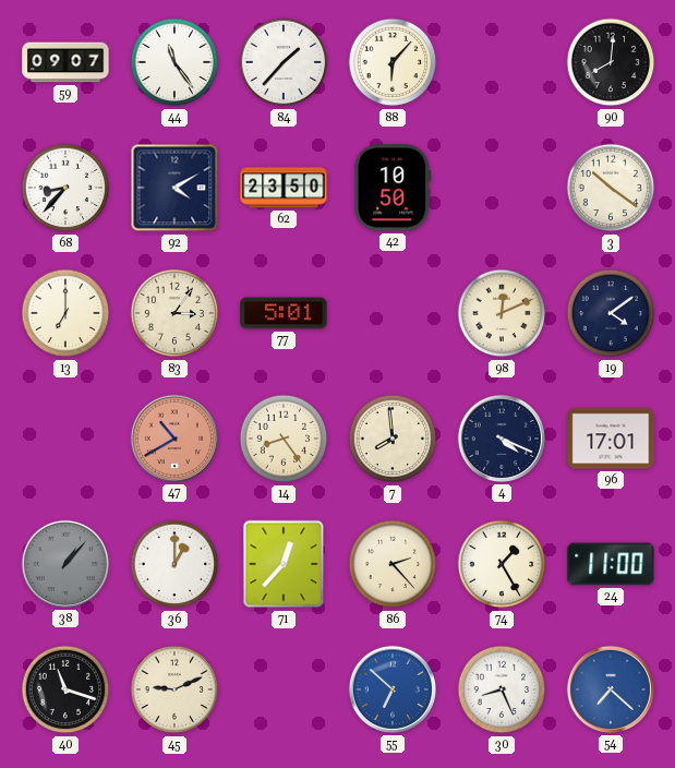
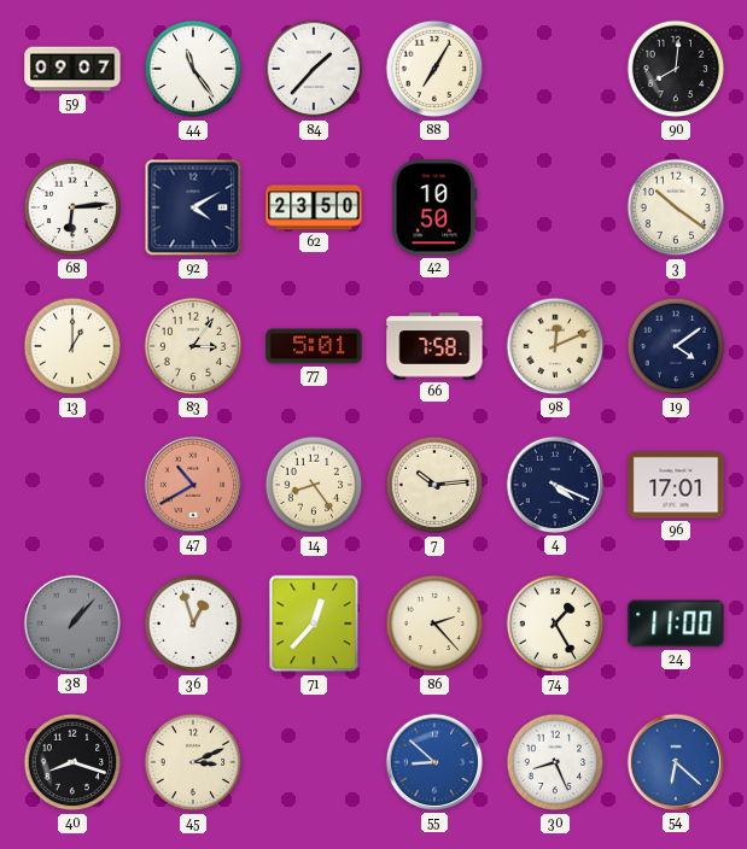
88: 6:07 -> 7:05 (434, 69)
68: 8:37 -> 6:14 (72, 207)
13: 7:00 -> 1:00 (72, 346)
66: none -> 7:58 (434, 346)
7: 7:59 -> 10:14 (434, 485)
36: 1:00 -> 12:57 (193, 623)
40: 11:18 -> 8:18 (72, 762)
45: 9:11 -> 3:11 (193, 762)
55: 6:52 -> 8:52 (434, 762)
54: 7:22 -> 6:22 (676, 762)
